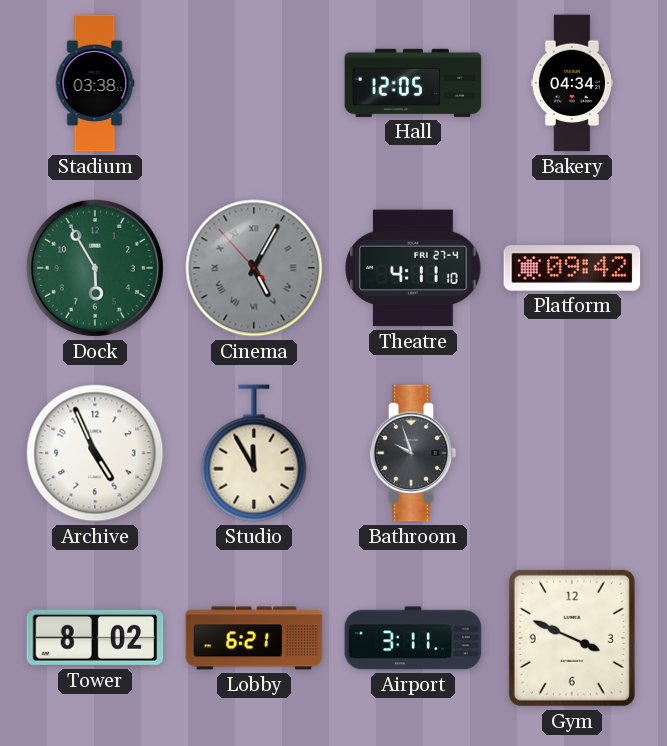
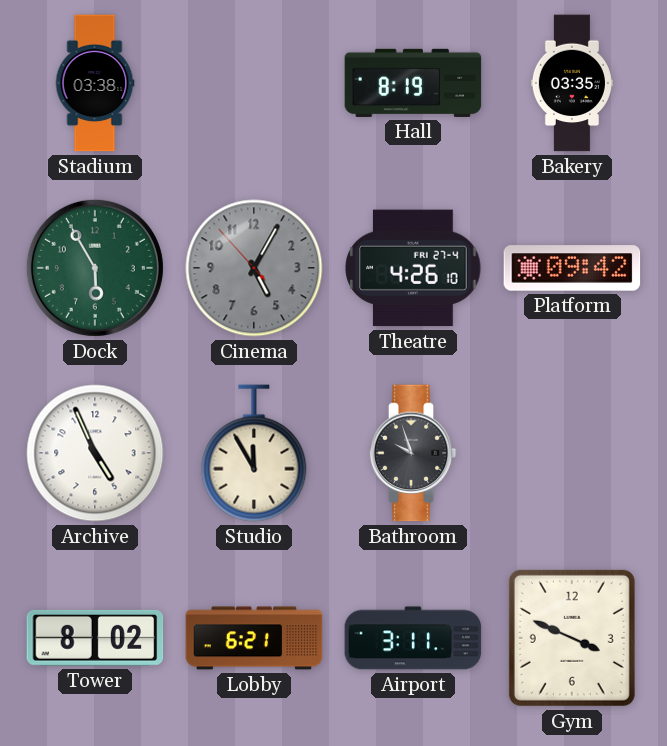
Hall: 12:05 -> 8:19 (413, 83)
Bakery: 04:34 -> 03:35 (572, 83)
Cinema numerals: Roman -> Arabic (254, 268)
Theatre: 4:11 -> 4:26 (413, 268)
